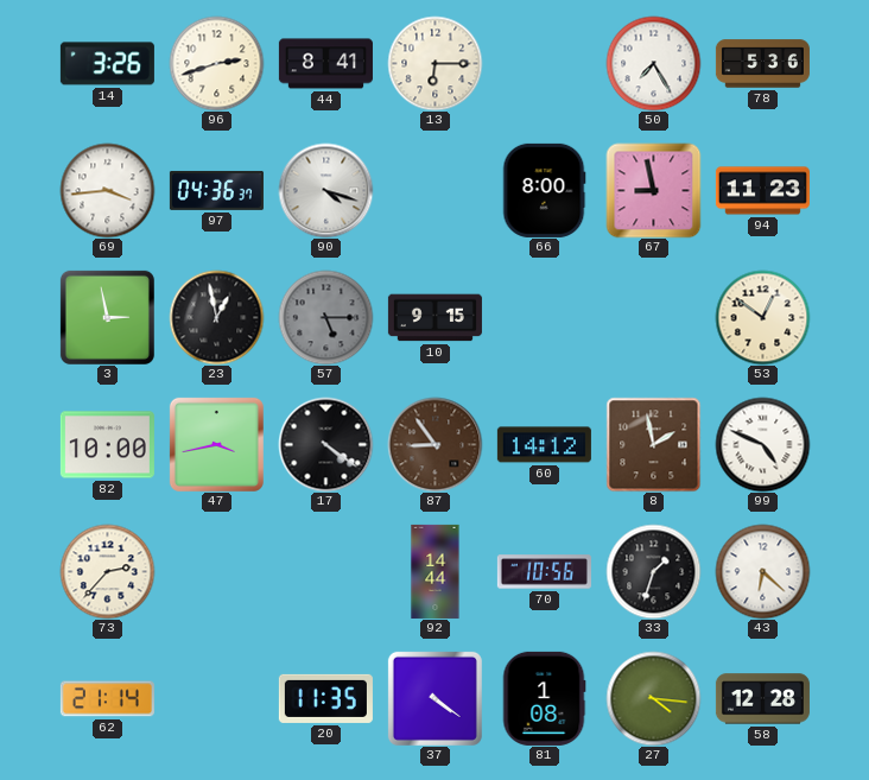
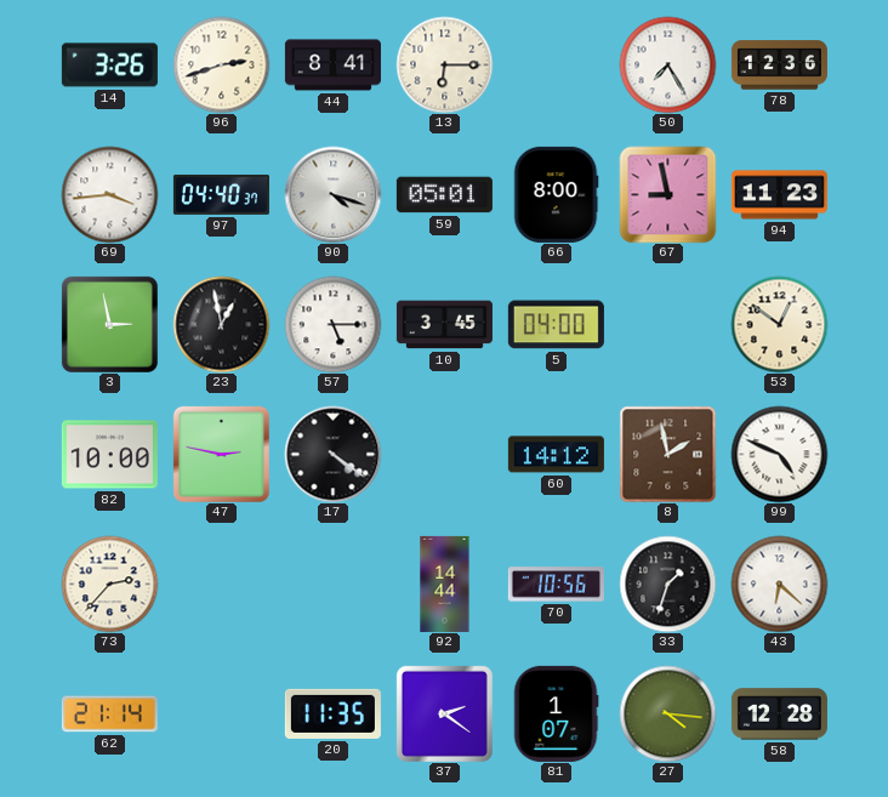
78: 5:36 -> 12:36 (779, 66)
97: 04:36 -> 04:40 (221, 194)
59: none -> 05:01 (444, 195)
57 dial: grey -> white (332, 324)
10: 9:15 -> 3:45 (444, 325)
5: none -> 04:00 (556, 325)
47: 3:43 -> 2:47 (221, 454)
87: 8:54 -> none (434, 444)
37: 4:21 -> 2:21 (444, 713)
81: 1:08 -> 1:07 (556, 713)
